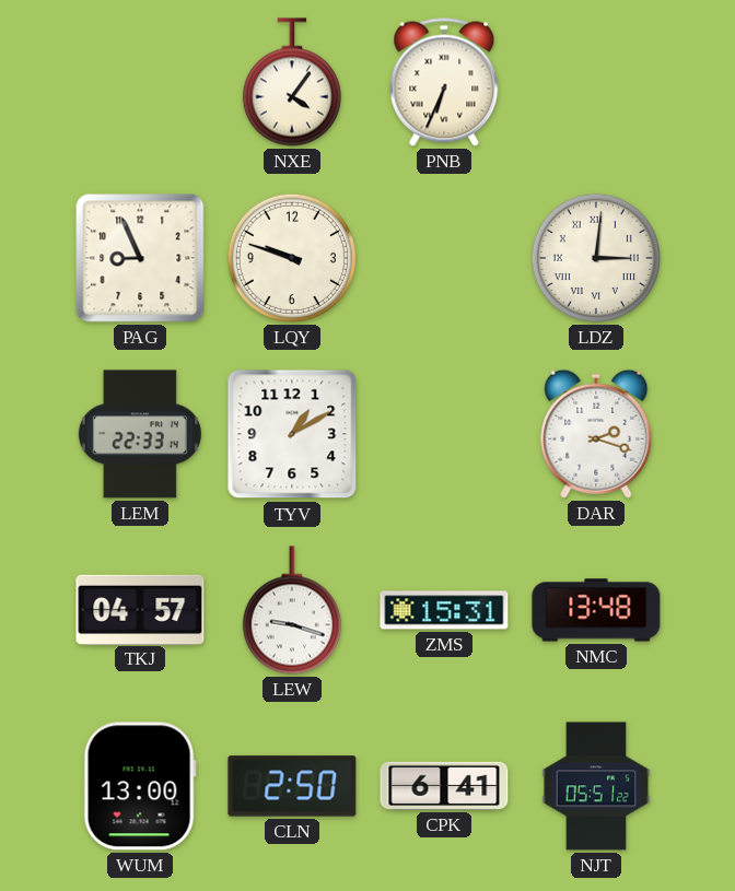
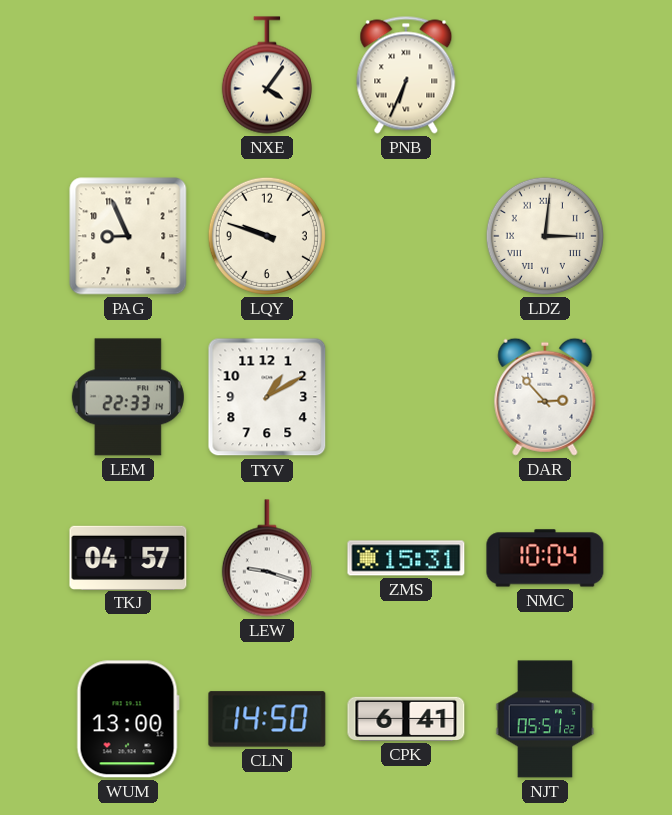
DAR: 2:18 -> 2:53 (545, 397)
NMC: 13:48 -> 10:04 (545, 558)
CLN: 2:50 -> 14:50 (267, 719)
